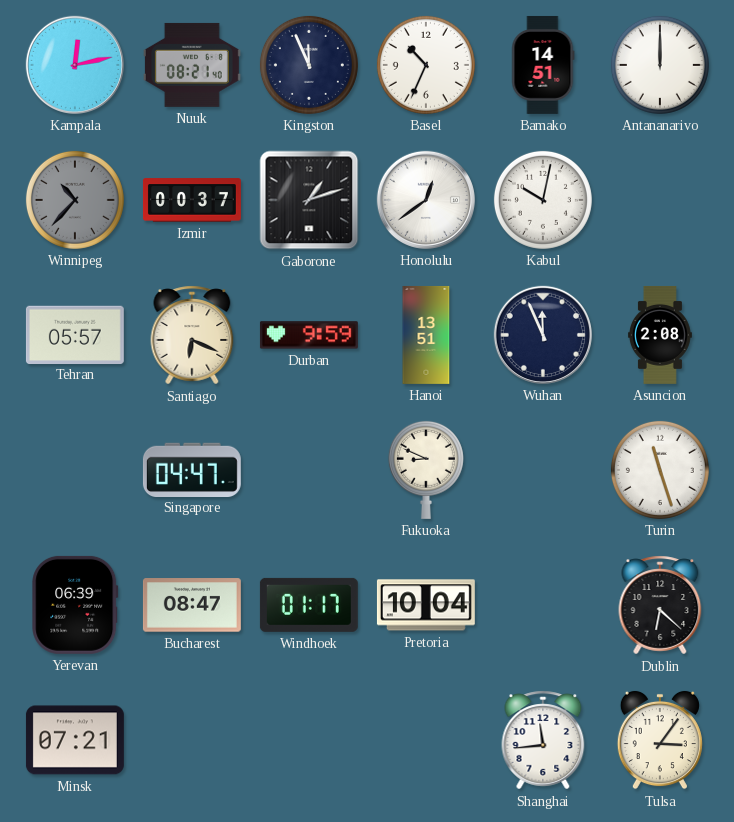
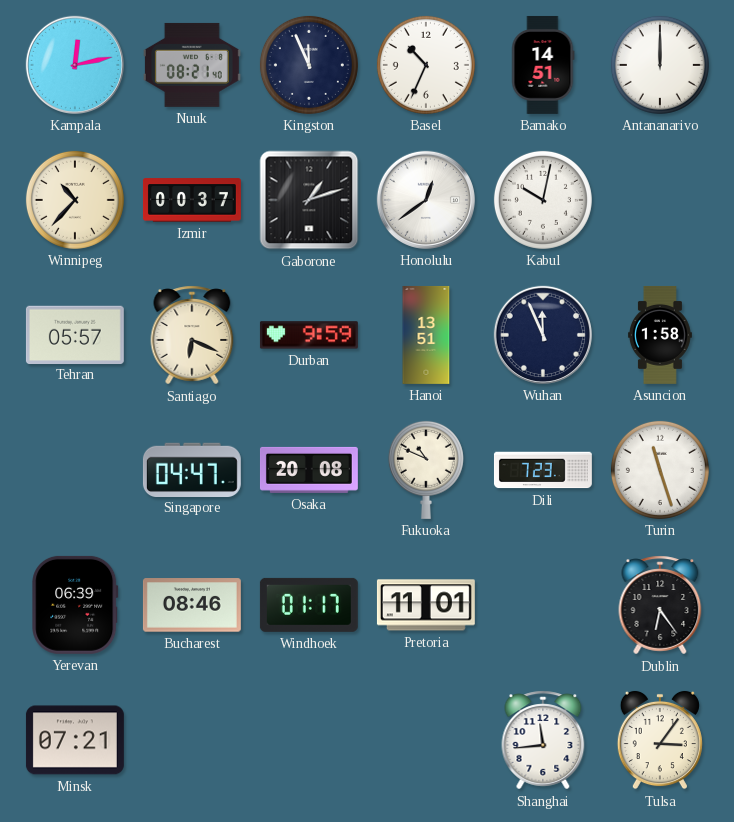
Winnipeg dial: grey -> cream (75, 200)
Asuncion: 2:08 -> 1:58 (660, 335)
Osaka: none -> 20:08 (309, 470)
Fukuoka: 8:49 -> 10:49 (426, 470)
Dili: none -> 7:23 (543, 470)
Bucharest: 08:47 -> 08:46 (192, 605)
Pretoria: 10:04 -> 11:01 (426, 605)
Dublin: 6:22 -> 6:24 (660, 605)
